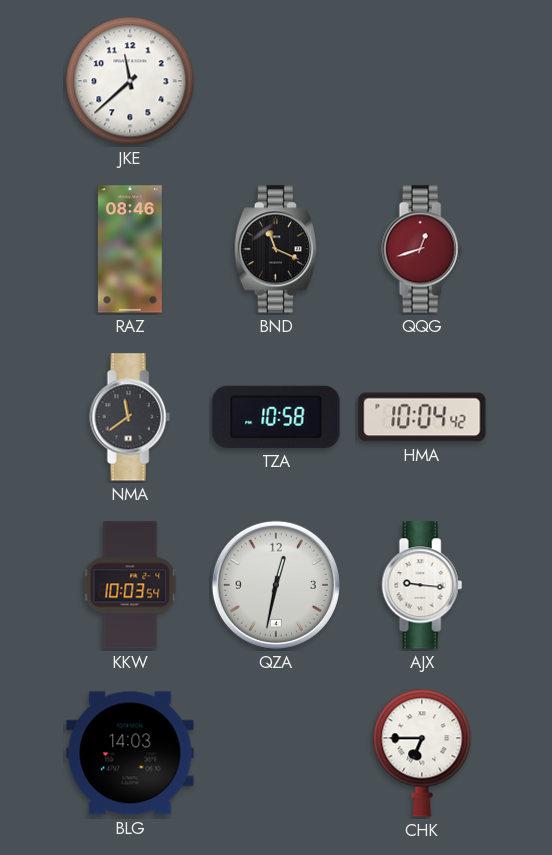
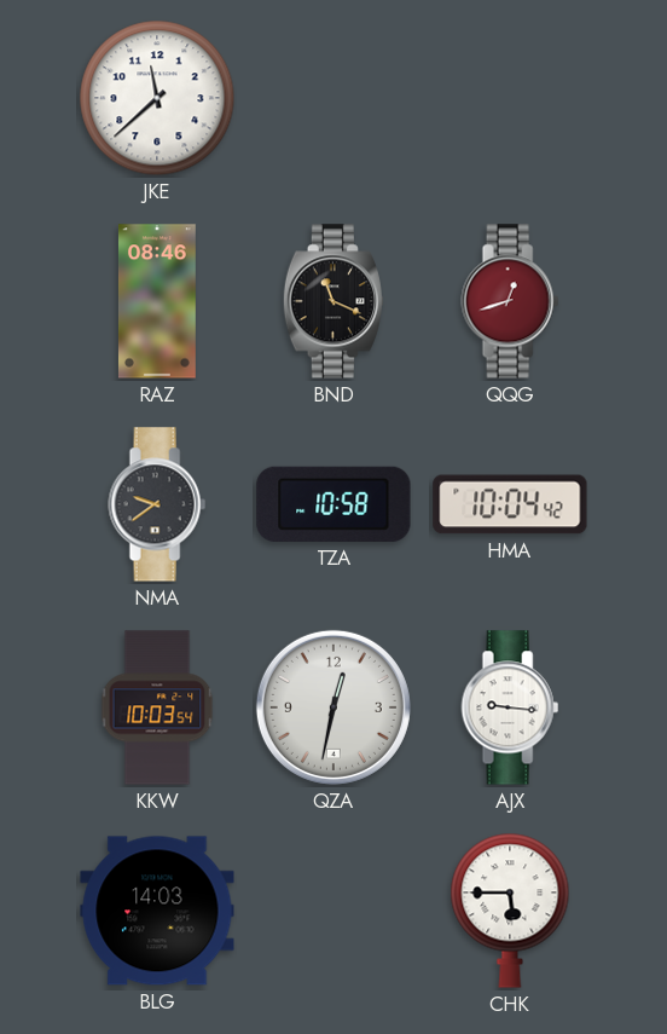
NMA: 11:39 -> 9:39 (157, 504)
CHK: 6:45 -> 5:45 (510, 911)
